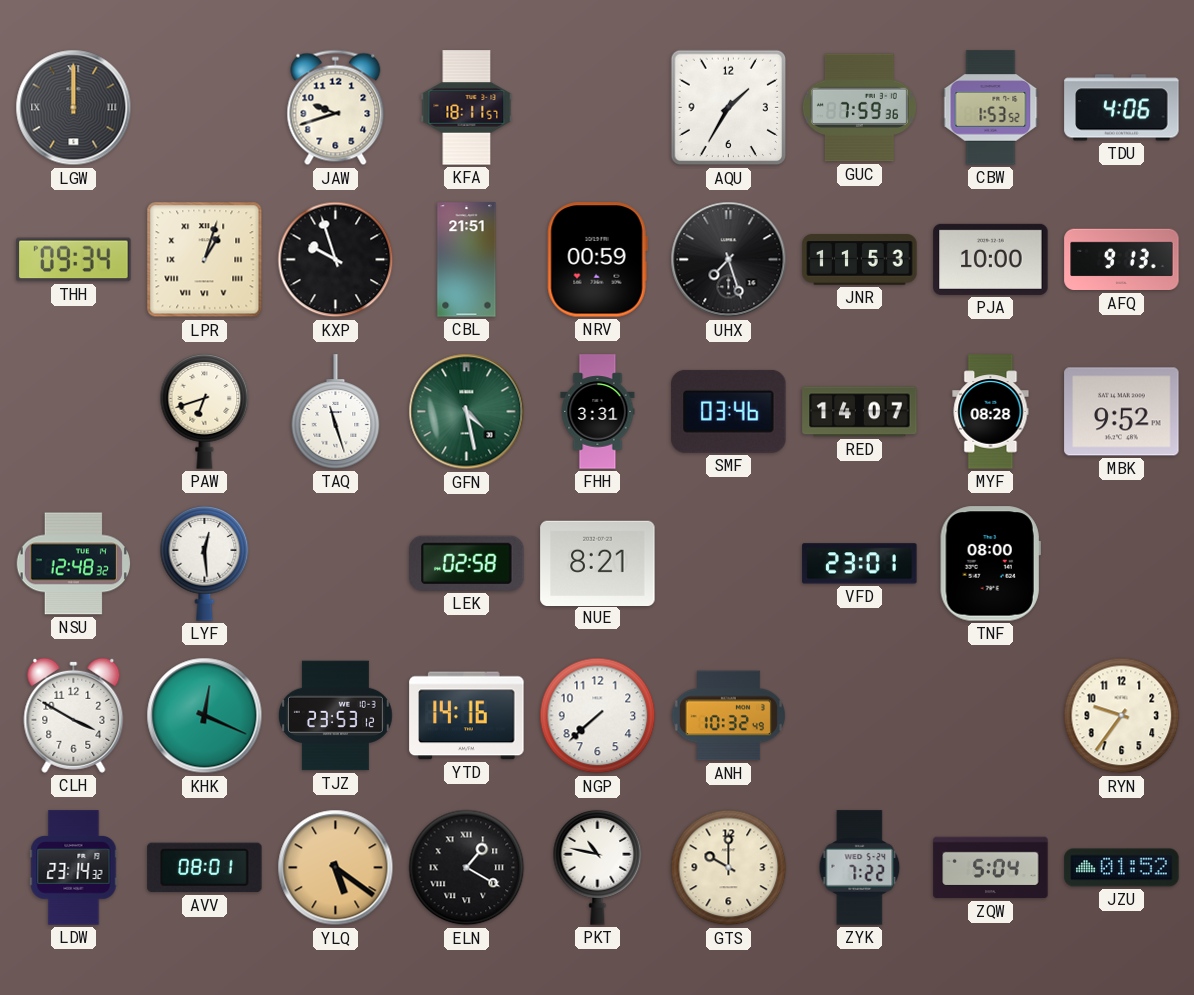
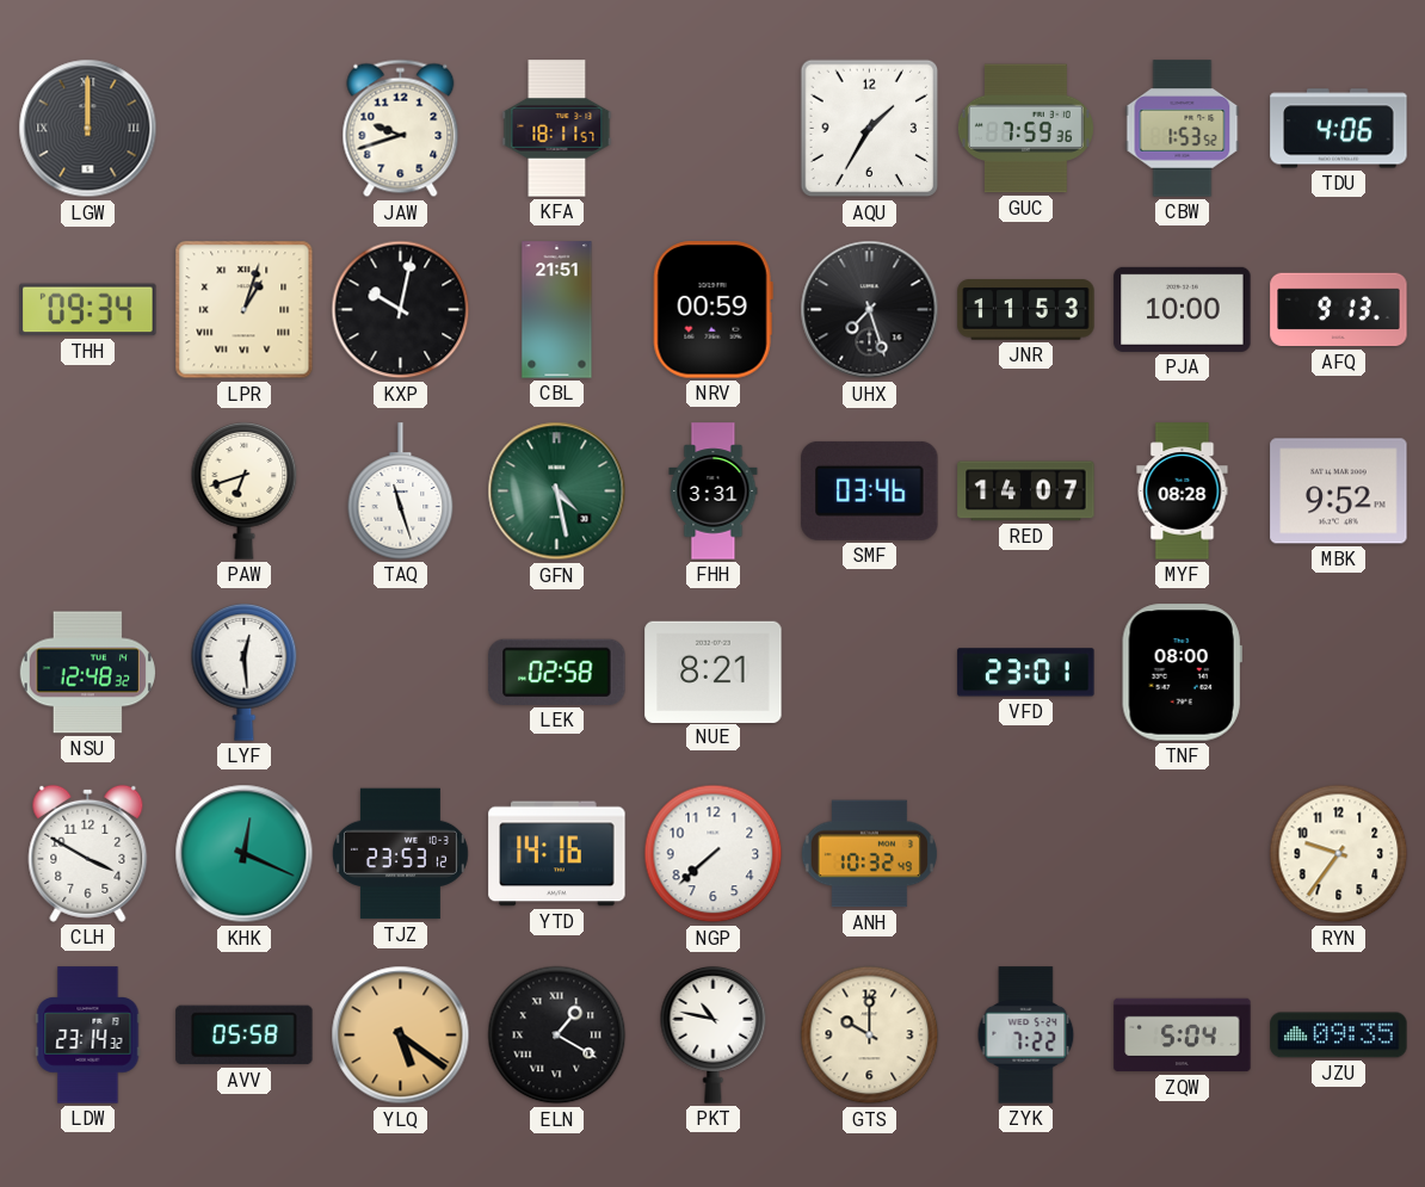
KXP: 9:57 -> 10:02 (401, 310)
AVV: 08:01 -> 05:58 (245, 1035)
JZU: 01:52 -> 09:35 (1339, 1035)
